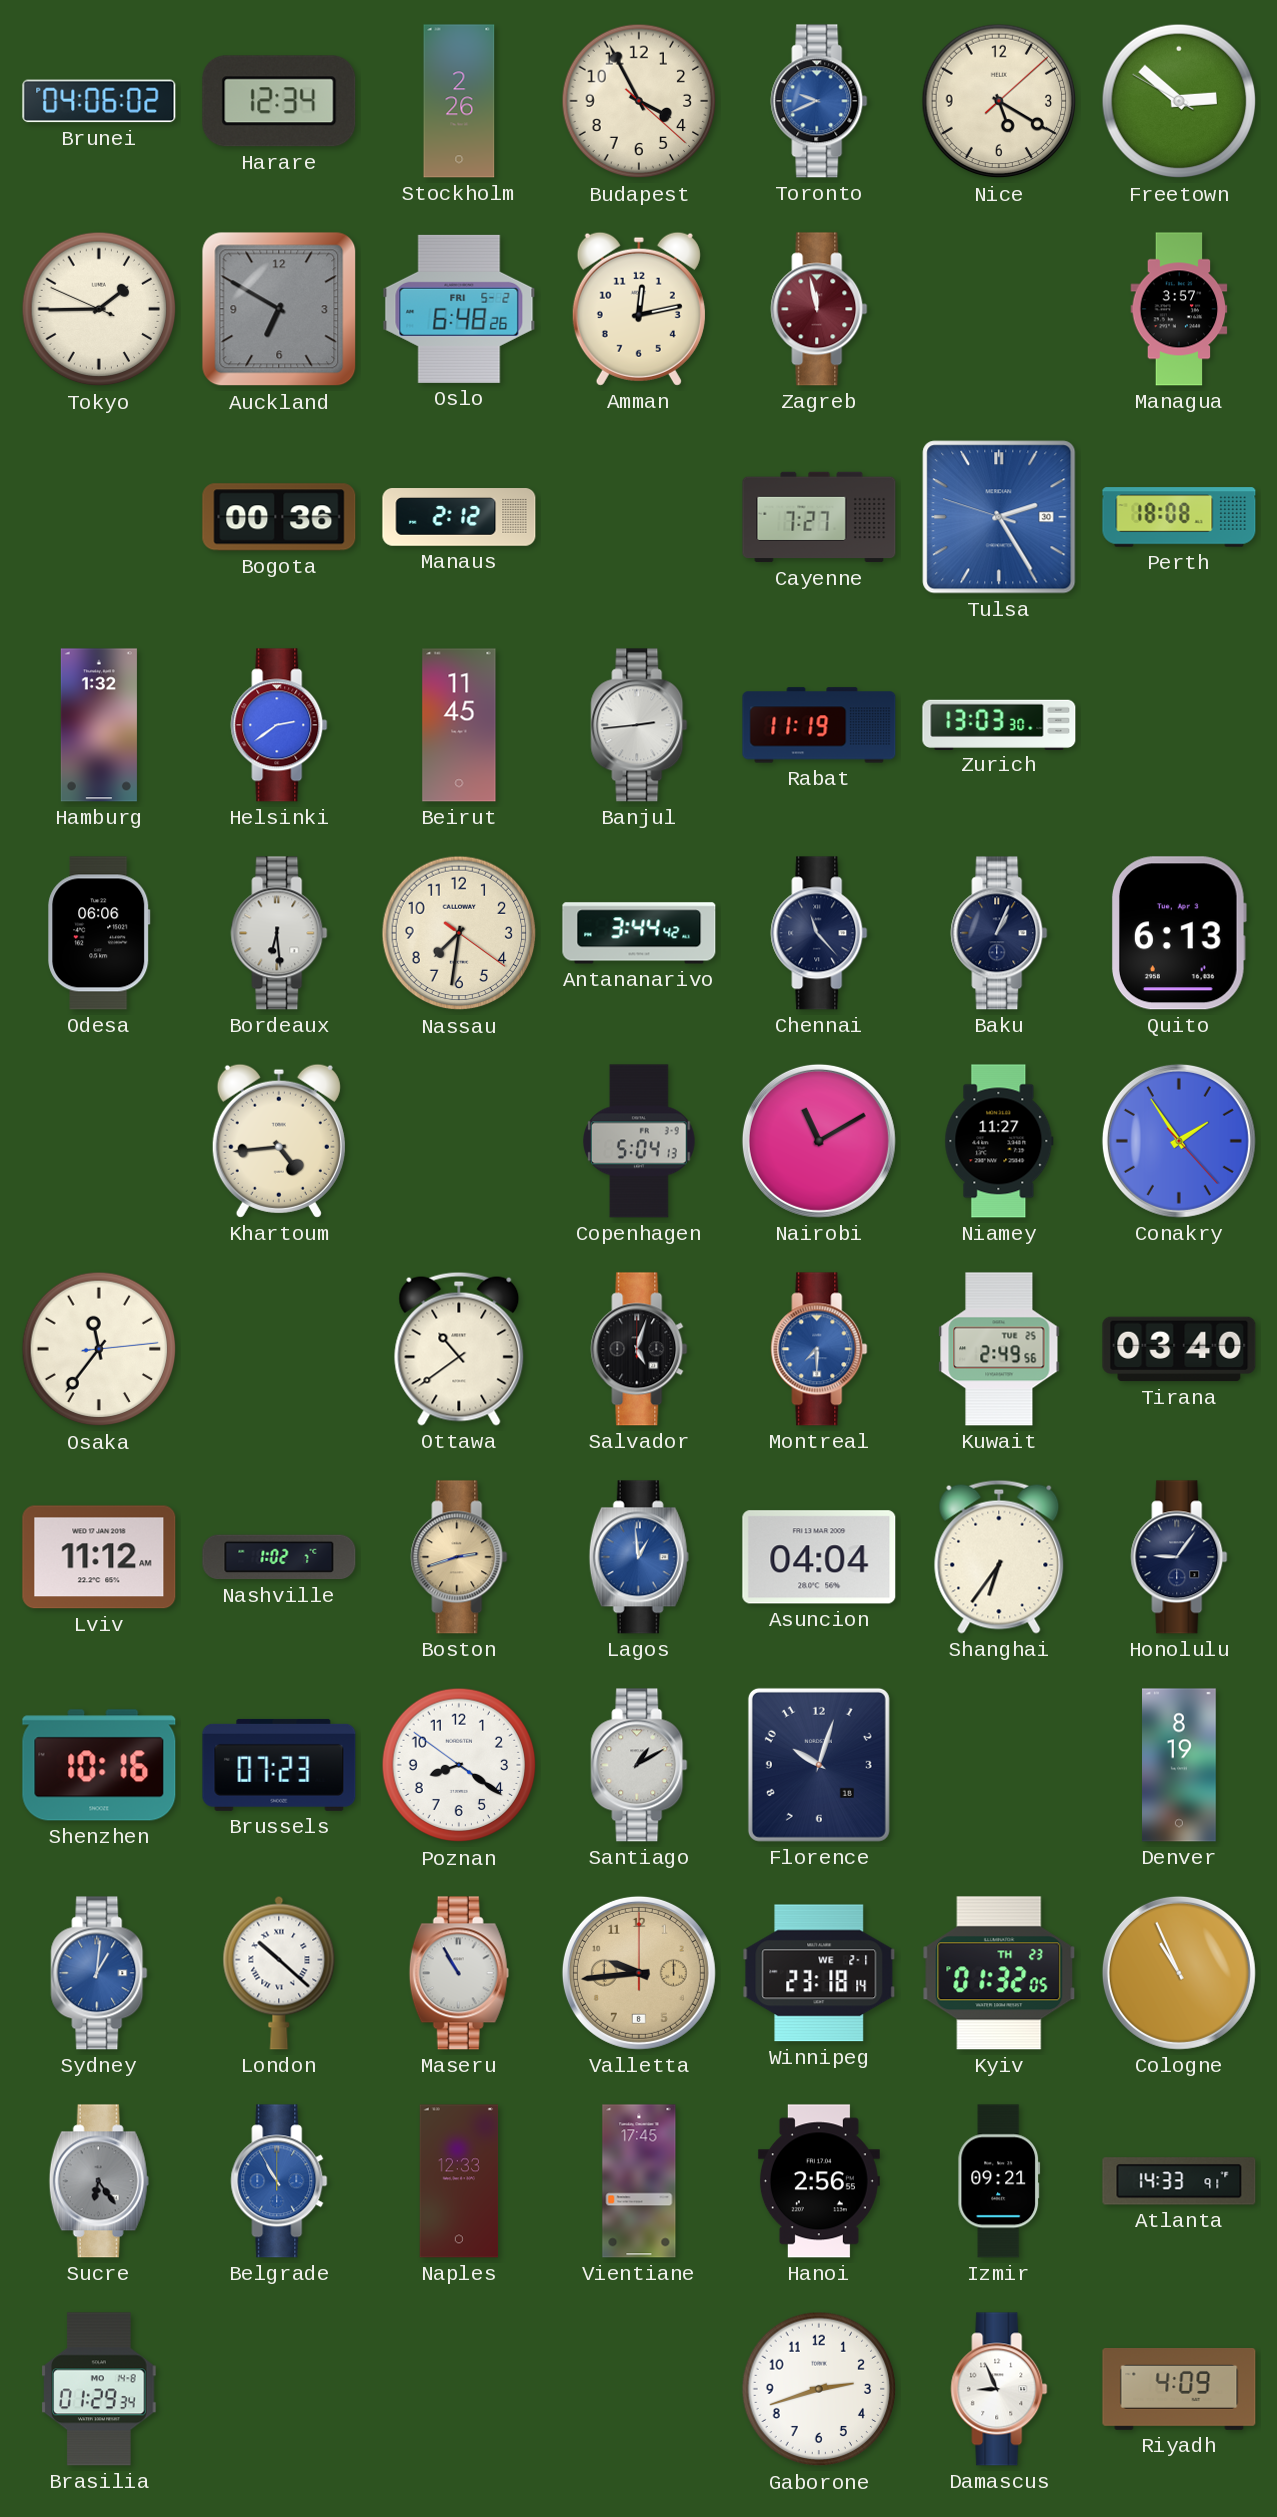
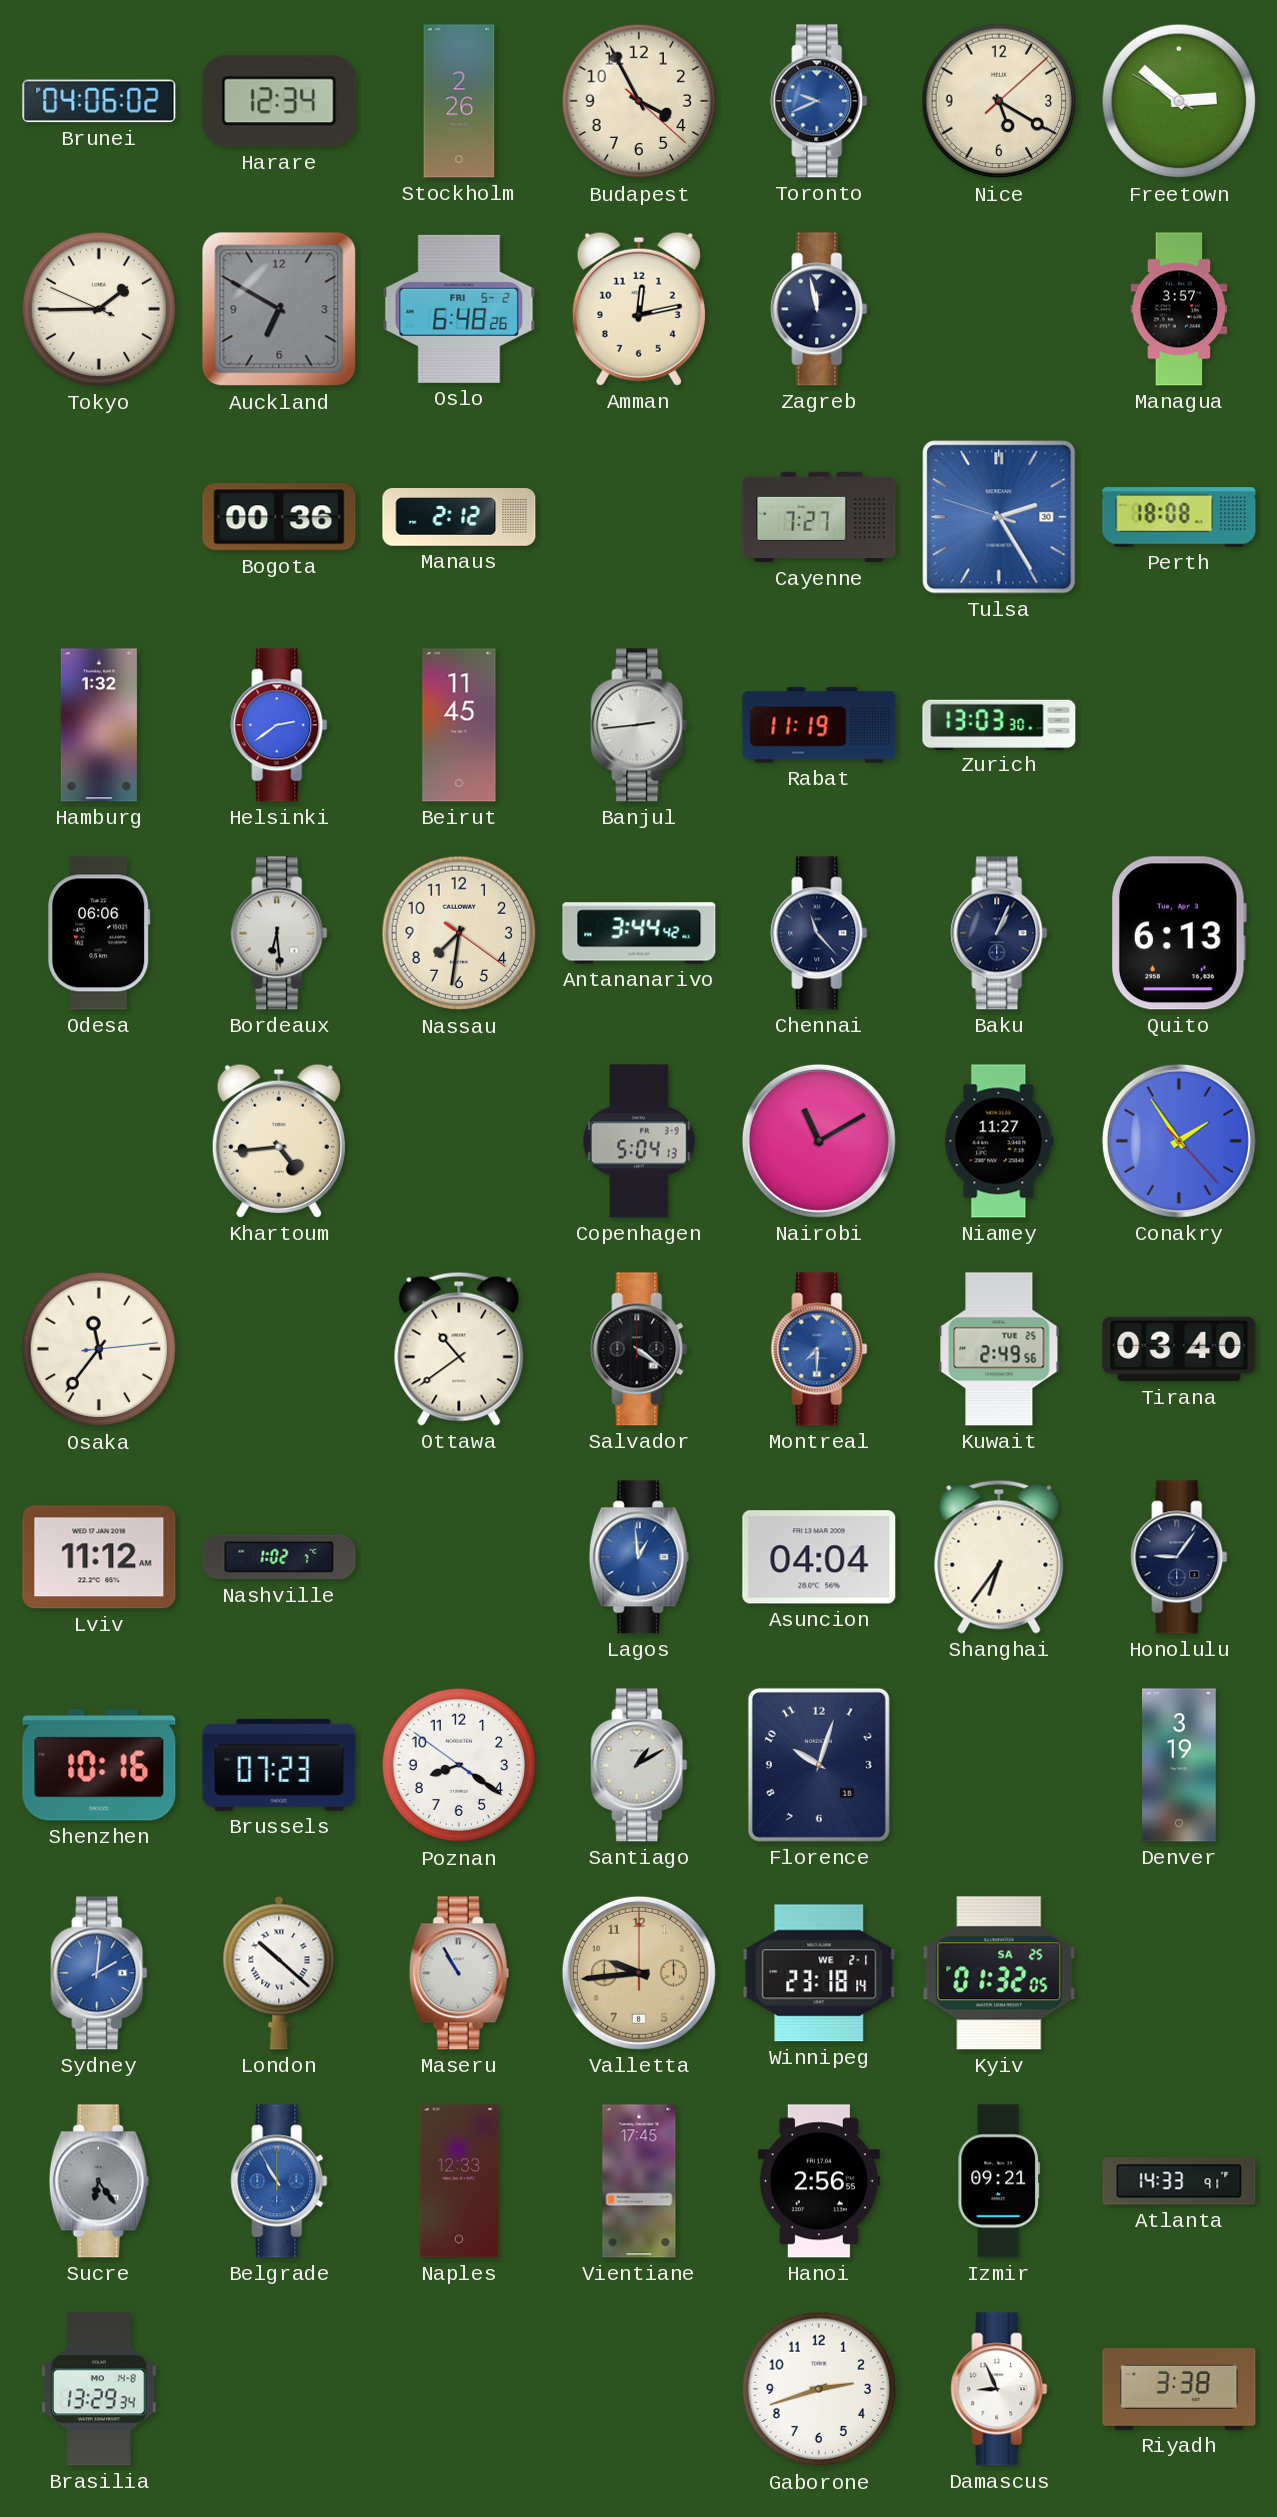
Zagreb dial: burgundy -> navy (819, 309)
Salvador: 5:03 -> 4:21 (639, 1349)
Boston: 2:42 -> none (459, 1557)
Denver: 8:19 -> 3:19 (1180, 1765)
Sydney: 1:01 -> 2:01 (99, 1973)
Kyiv date: TH 23 -> SA 25 (999, 1973)
Cologne: 10:56 -> none (1179, 1973)
Brasilia: 01:29 -> 13:29 (99, 2389)
Riyadh: 4:09 -> 3:38 (1179, 2390)
